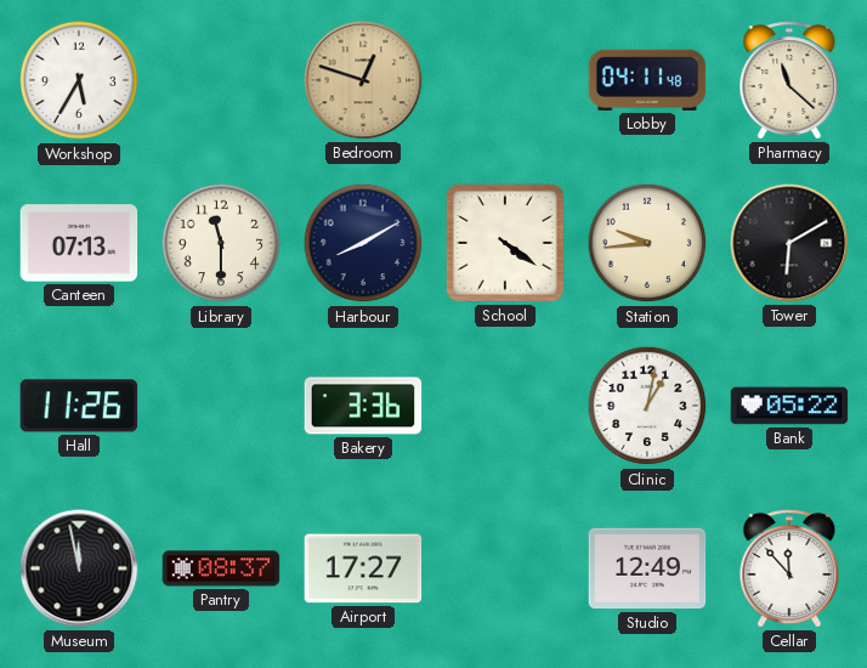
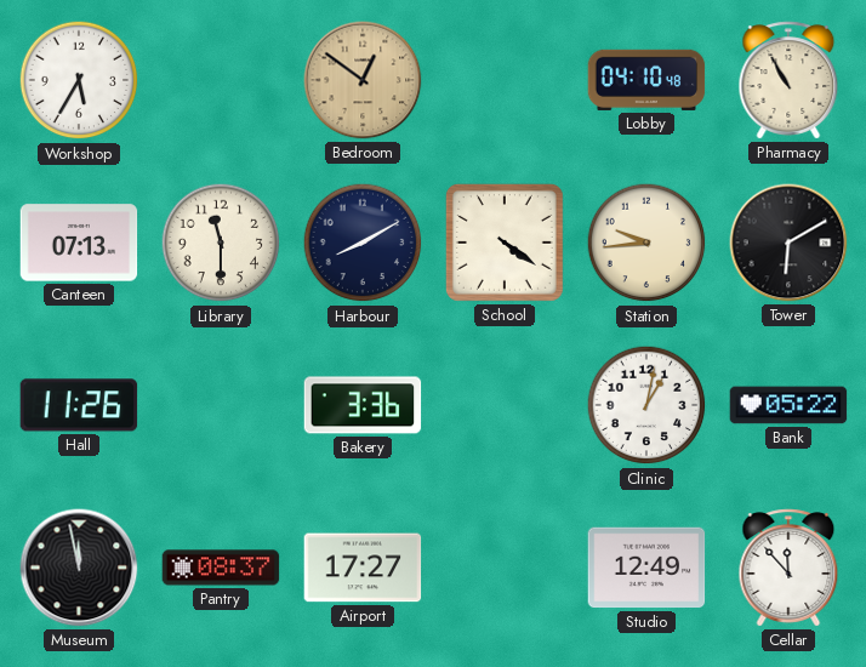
Bedroom: 12:48 -> 12:51 (363, 80)
Lobby: 04:11 -> 04:10 (646, 80)
Pharmacy: 11:22 -> 10:55 (788, 80)
